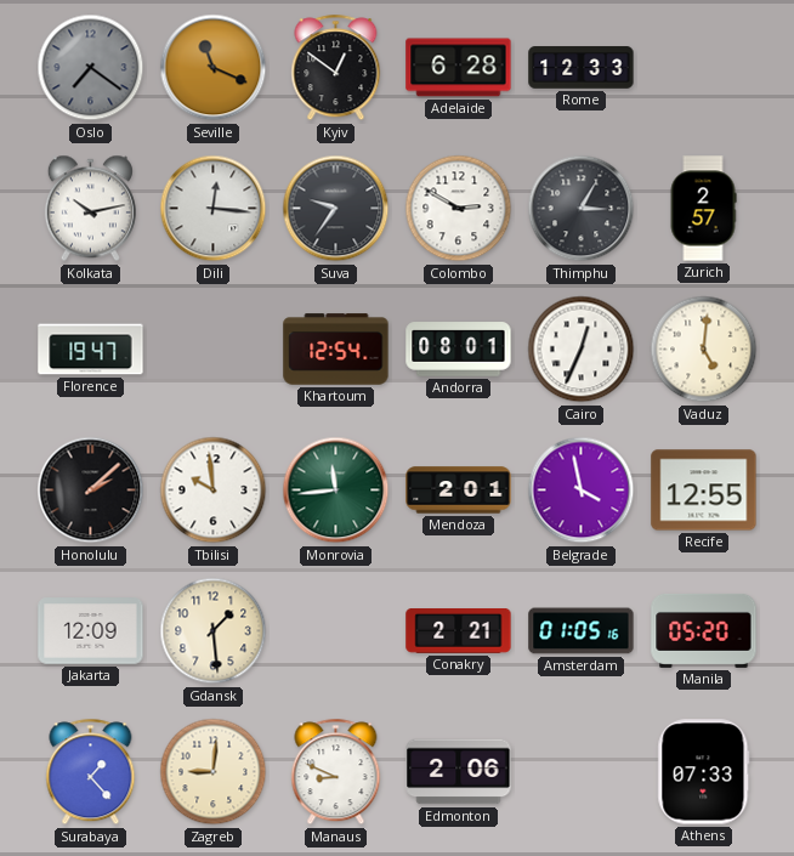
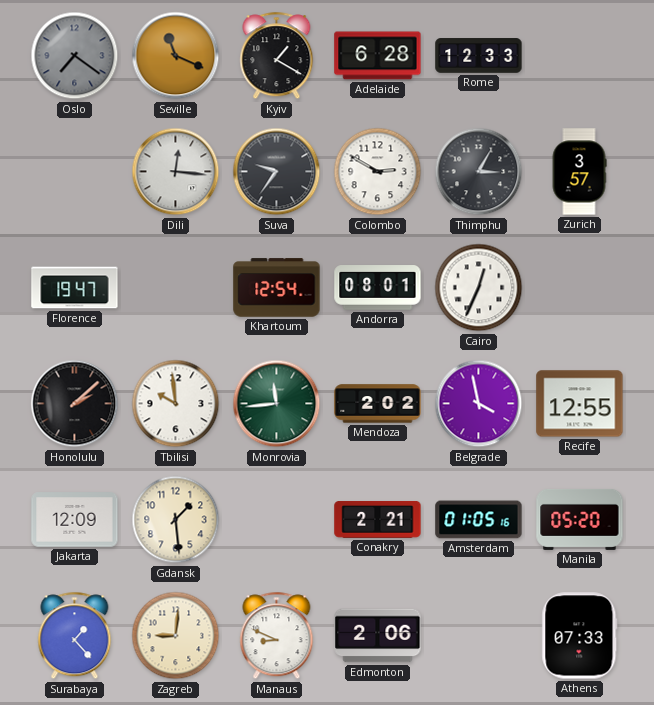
Kyiv: 12:51 -> 1:20 (277, 56)
Kolkata: 10:13 -> none (90, 209)
Zurich: 2:57 -> 3:57 (579, 172)
Vaduz: 5:01 -> none (704, 350)
Mendoza: 2:01 -> 2:02 (378, 404)
